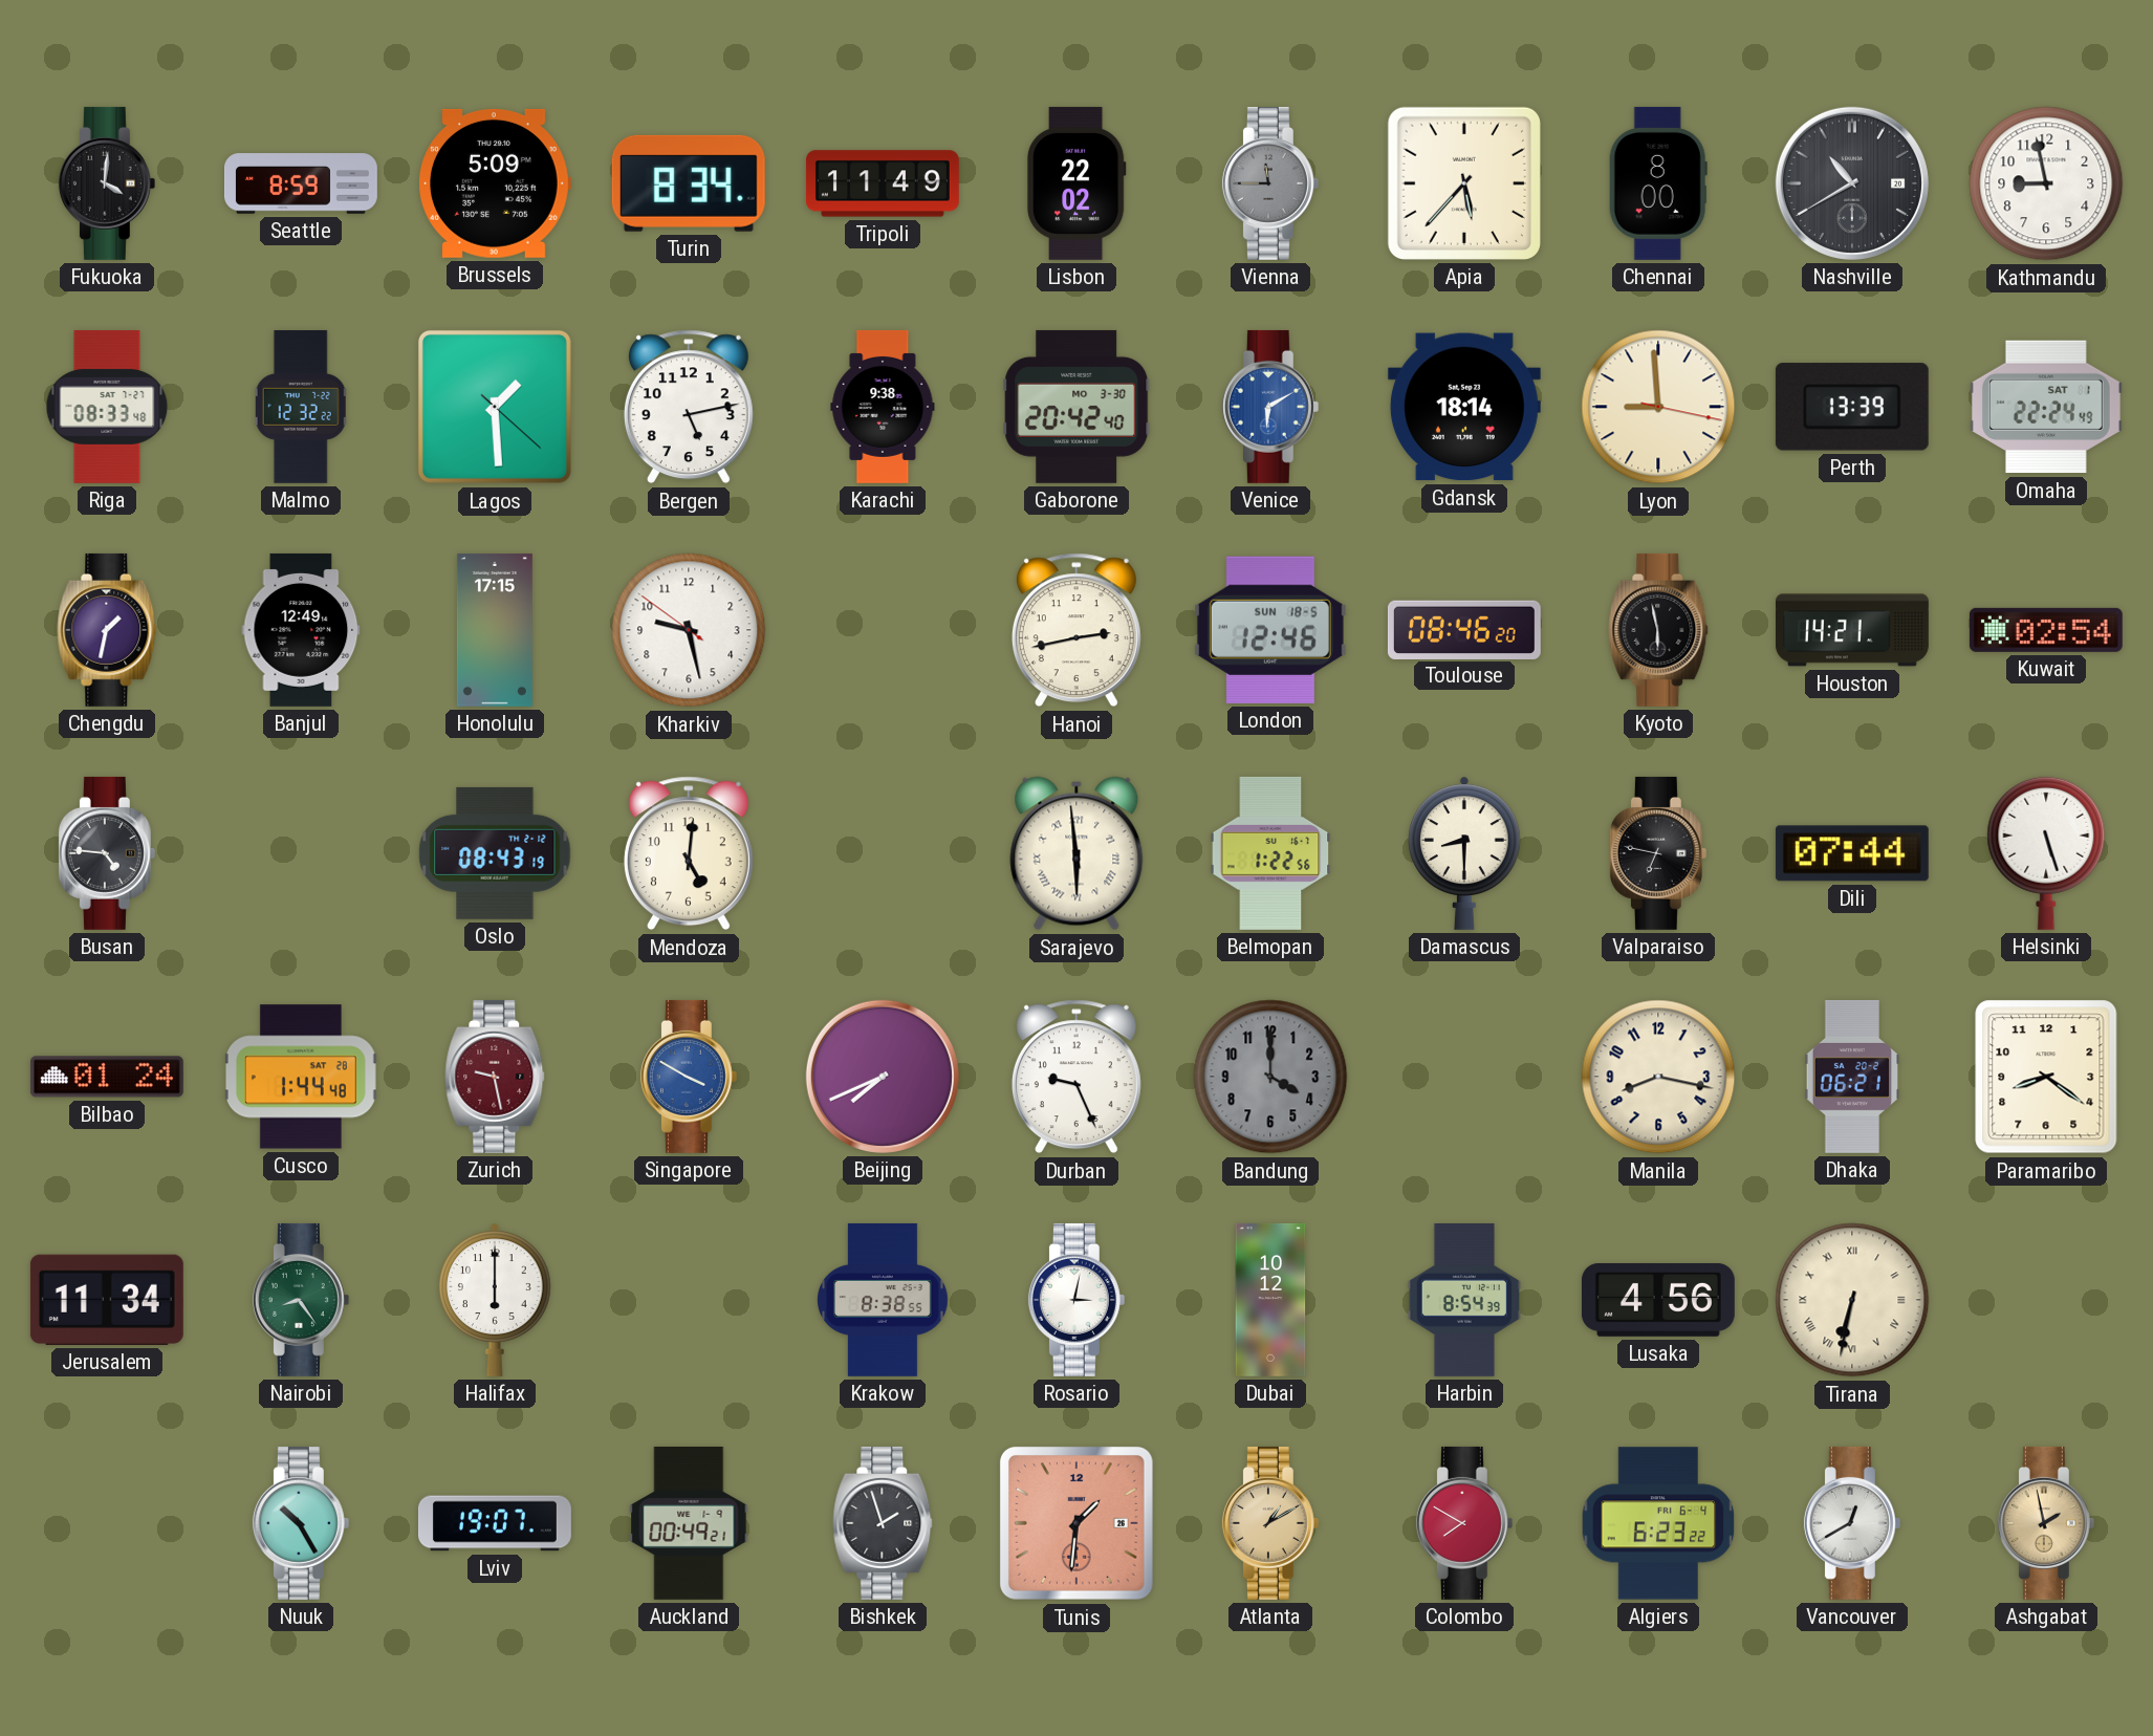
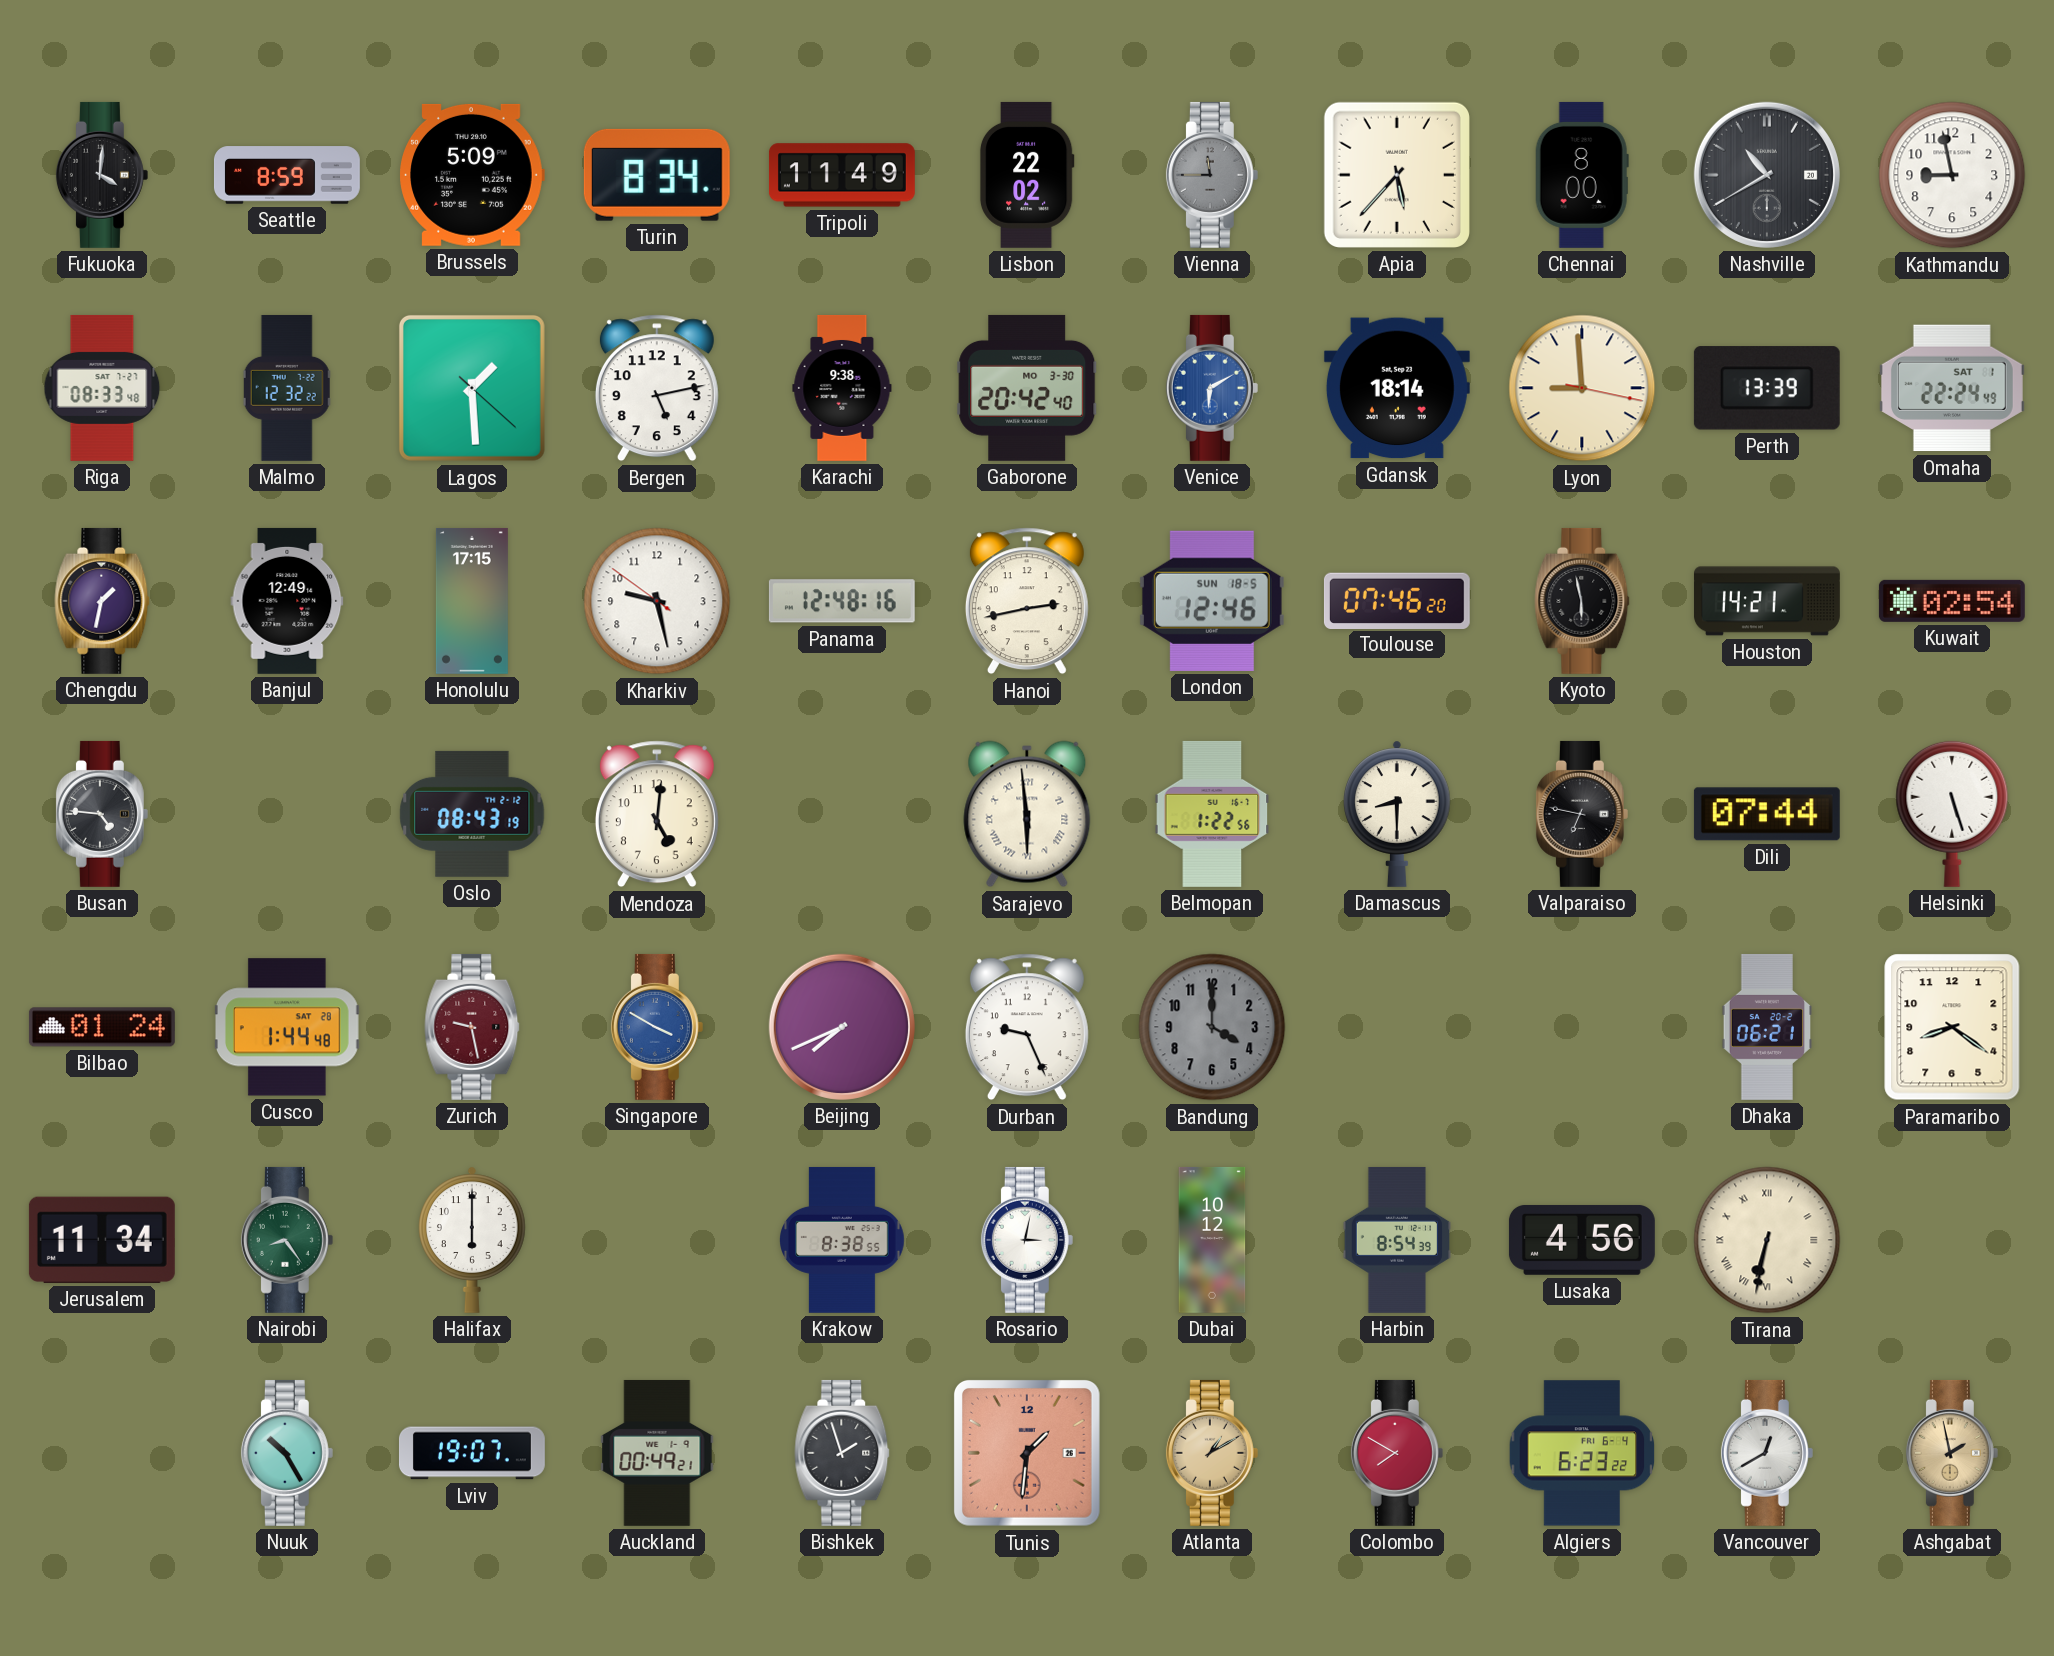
Panama: none -> 12:48 (842, 601)
Toulouse: 08:46 -> 07:46 (1397, 600)
Manila: 8:17 -> none (1658, 1077)
